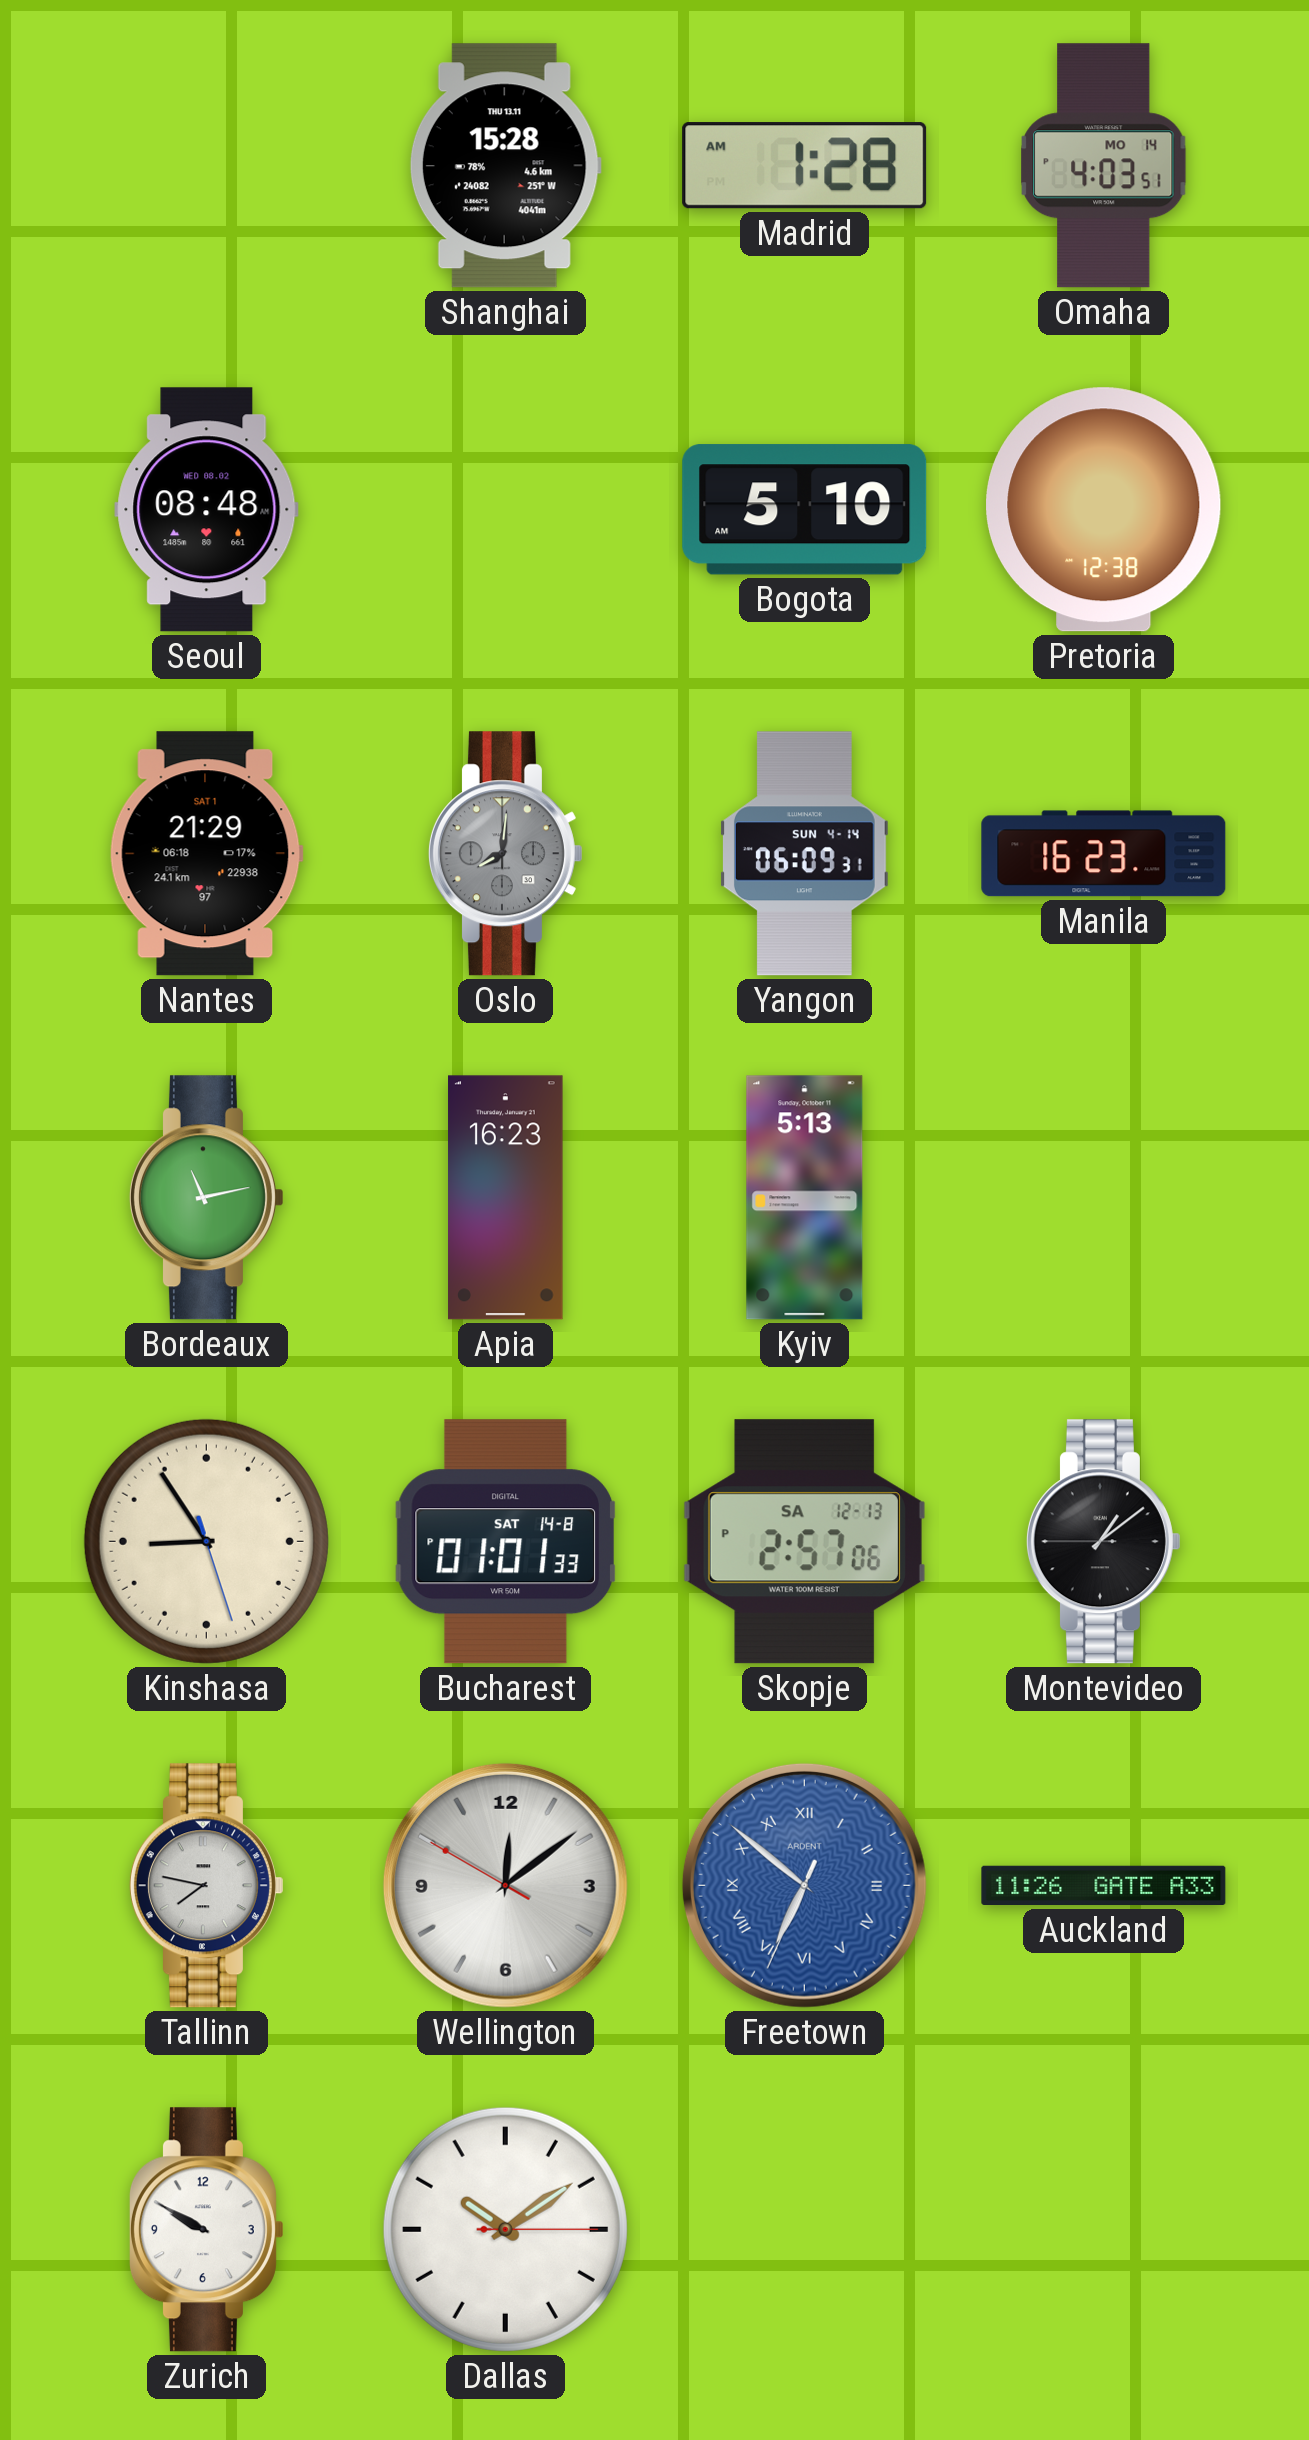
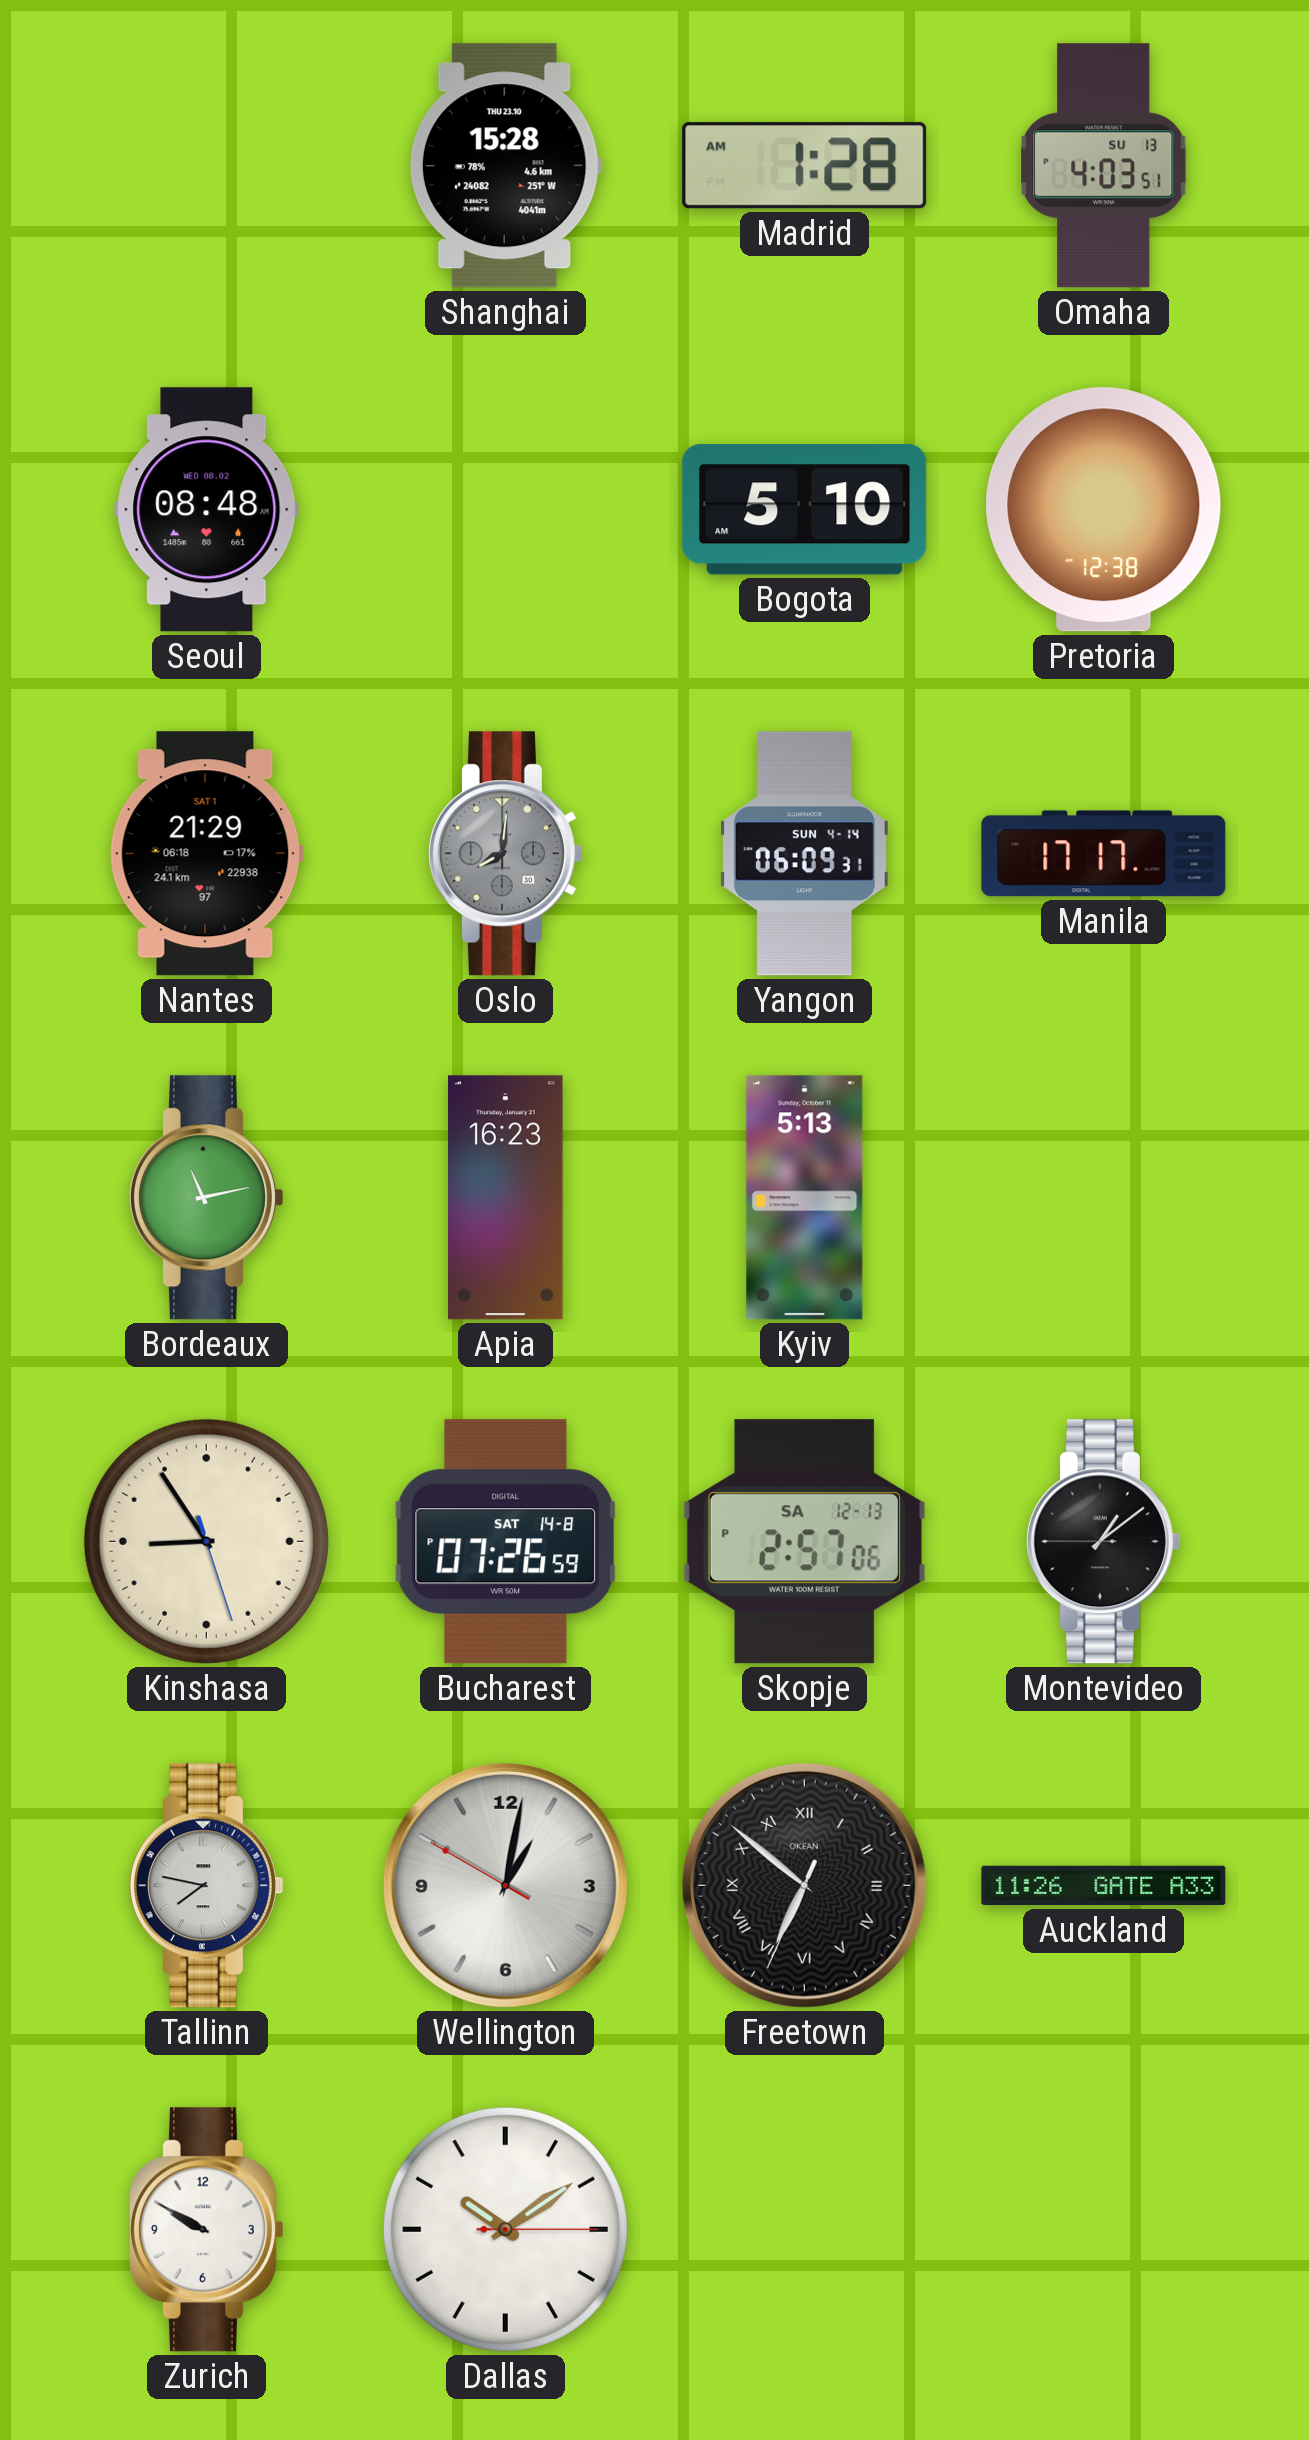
Shanghai date: THU 13.11 -> THU 23.10 (505, 166)
Omaha date: MO 14 -> SU 13 (1104, 166)
Manila: 16:23 -> 17:17 (1104, 854)
Bucharest: 01:01 -> 07:26 (505, 1542)
Wellington: 12:08 -> 1:01 (505, 1885)
Freetown dial: blue -> black (804, 1885)
Freetown brand: ARDENT -> OKEAN (804, 1885)
